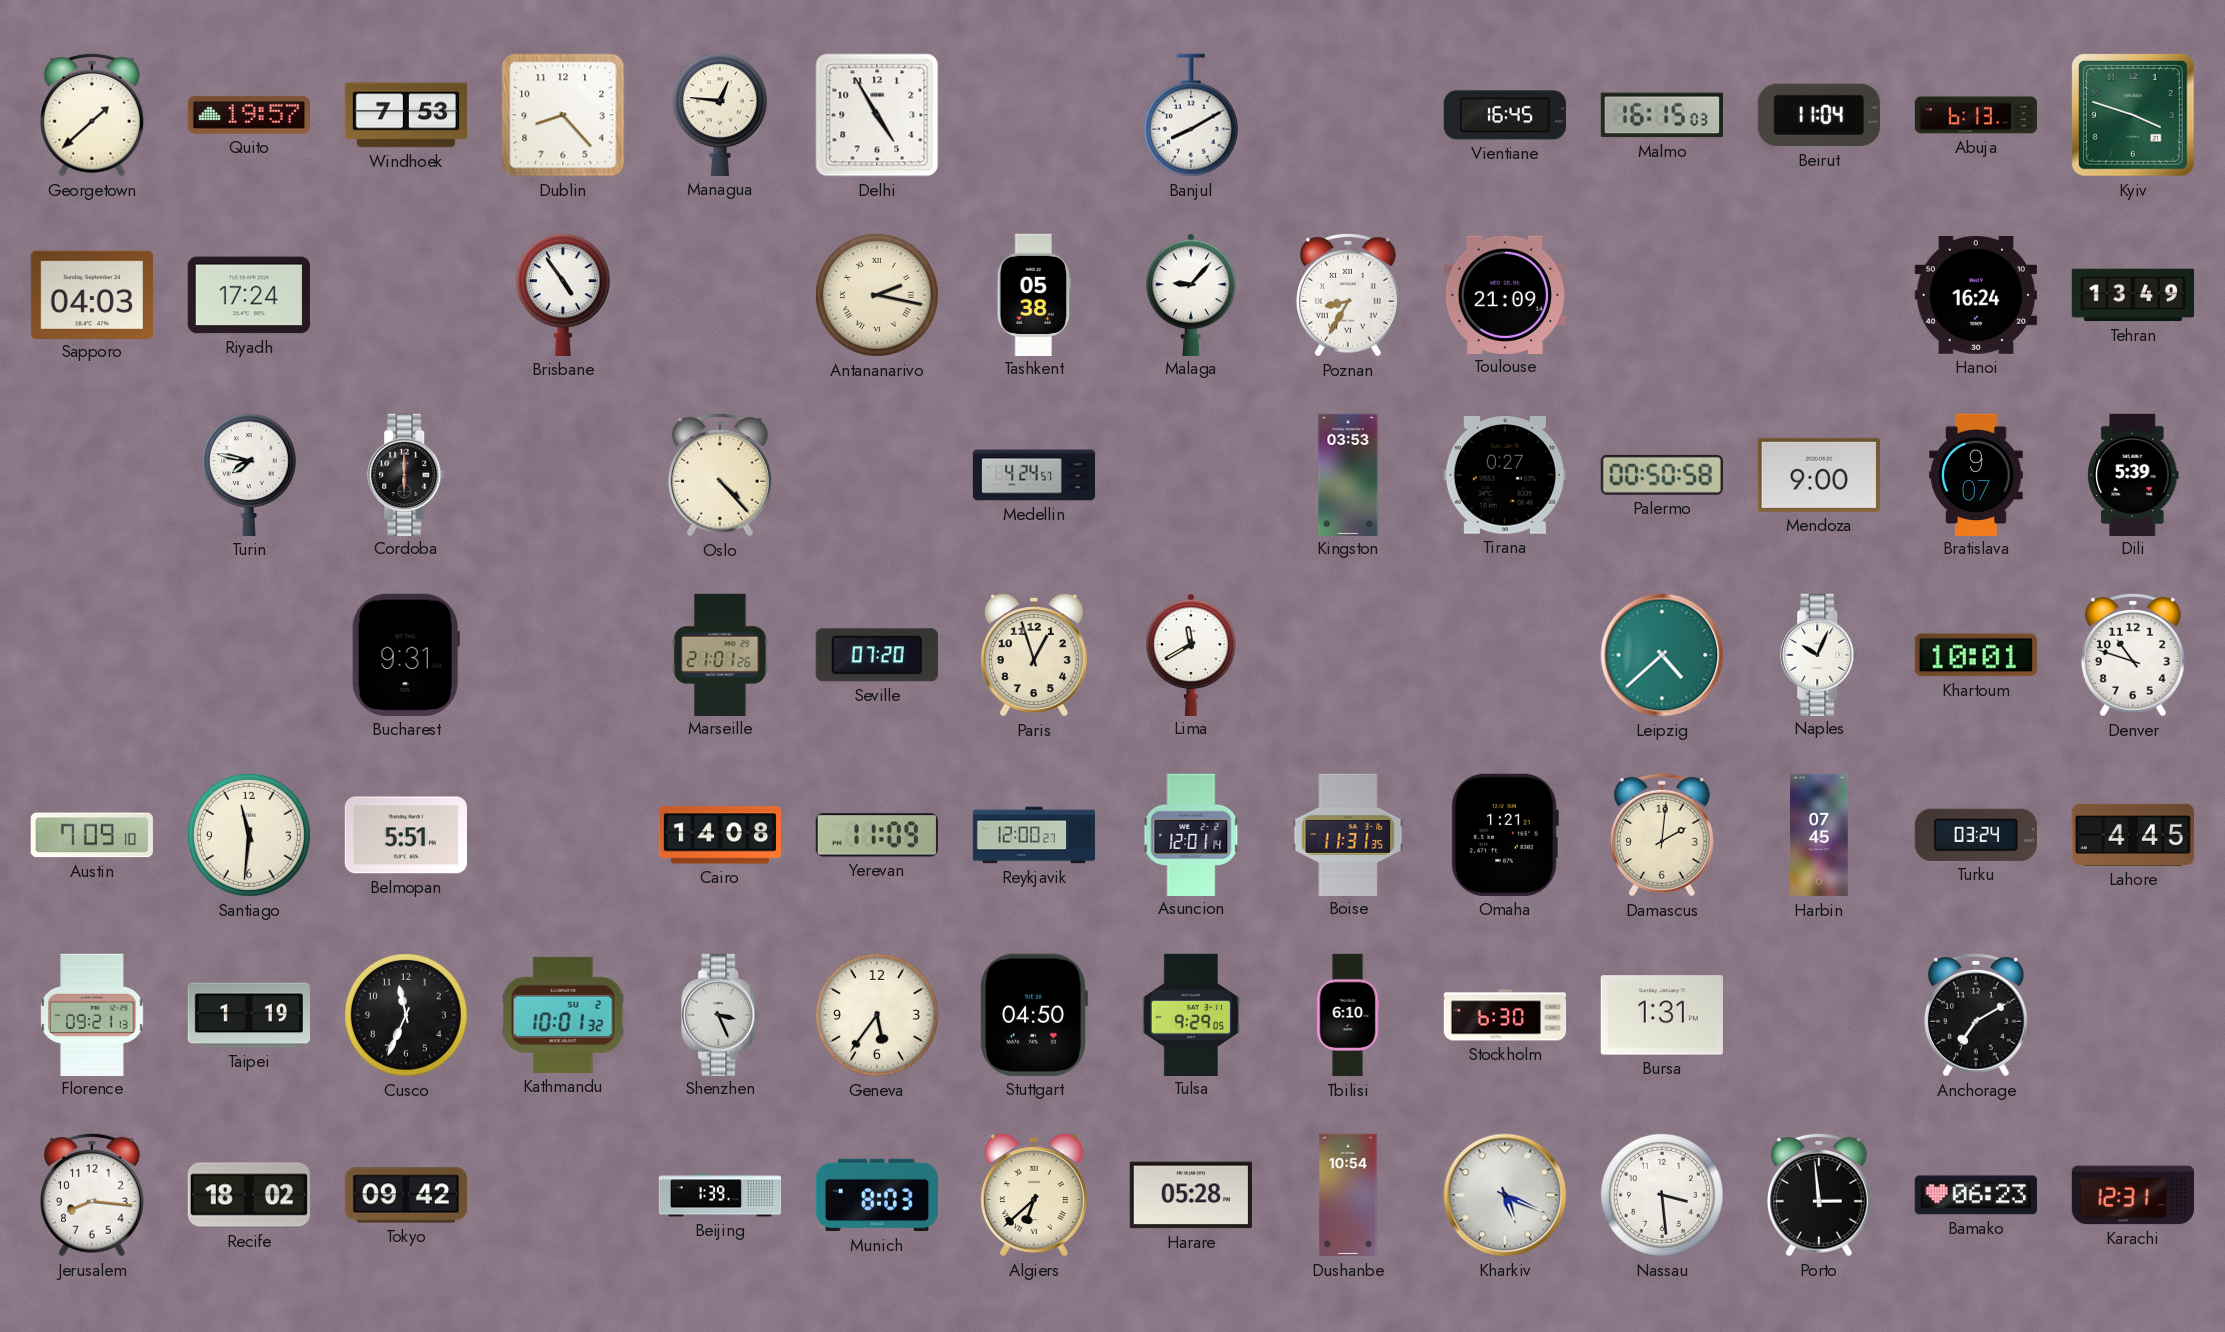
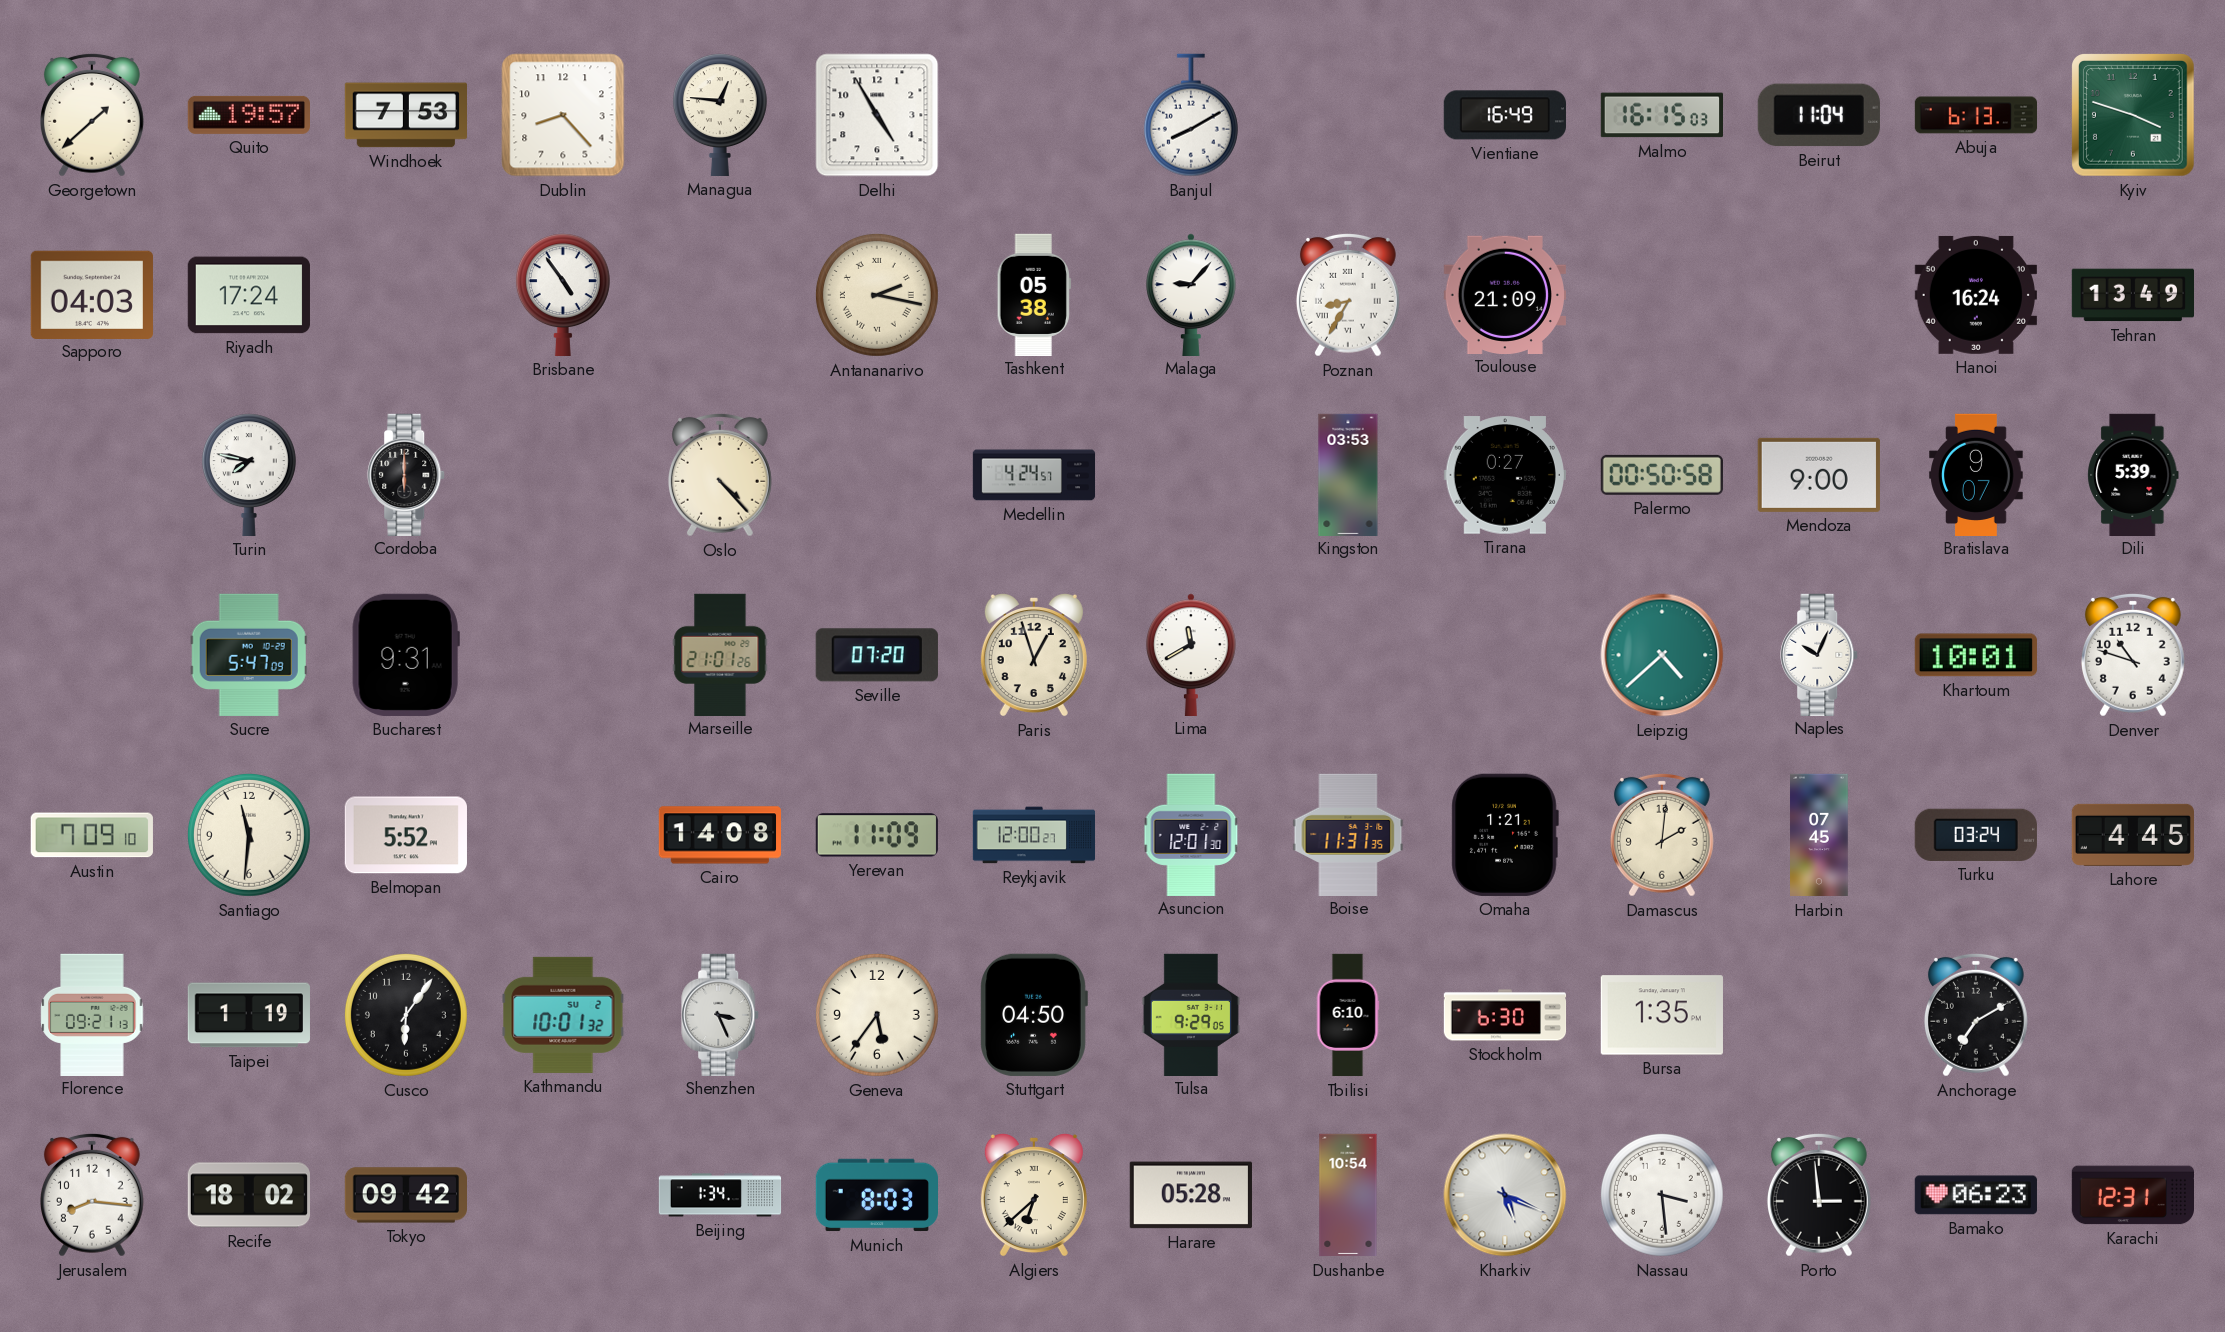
Vientiane: 16:45 -> 16:49 (1505, 115)
Sucre: none -> 5:47 (249, 655)
Belmopan: 5:51 -> 5:52 (406, 835)
Asuncion: 12:01:14 -> 12:01:30 (1191, 834)
Cusco: 11:34 -> 6:06 (406, 1015)
Bursa: 1:31 -> 1:35 (1662, 1015)
Beijing: 1:39 -> 1:34 (720, 1195)
